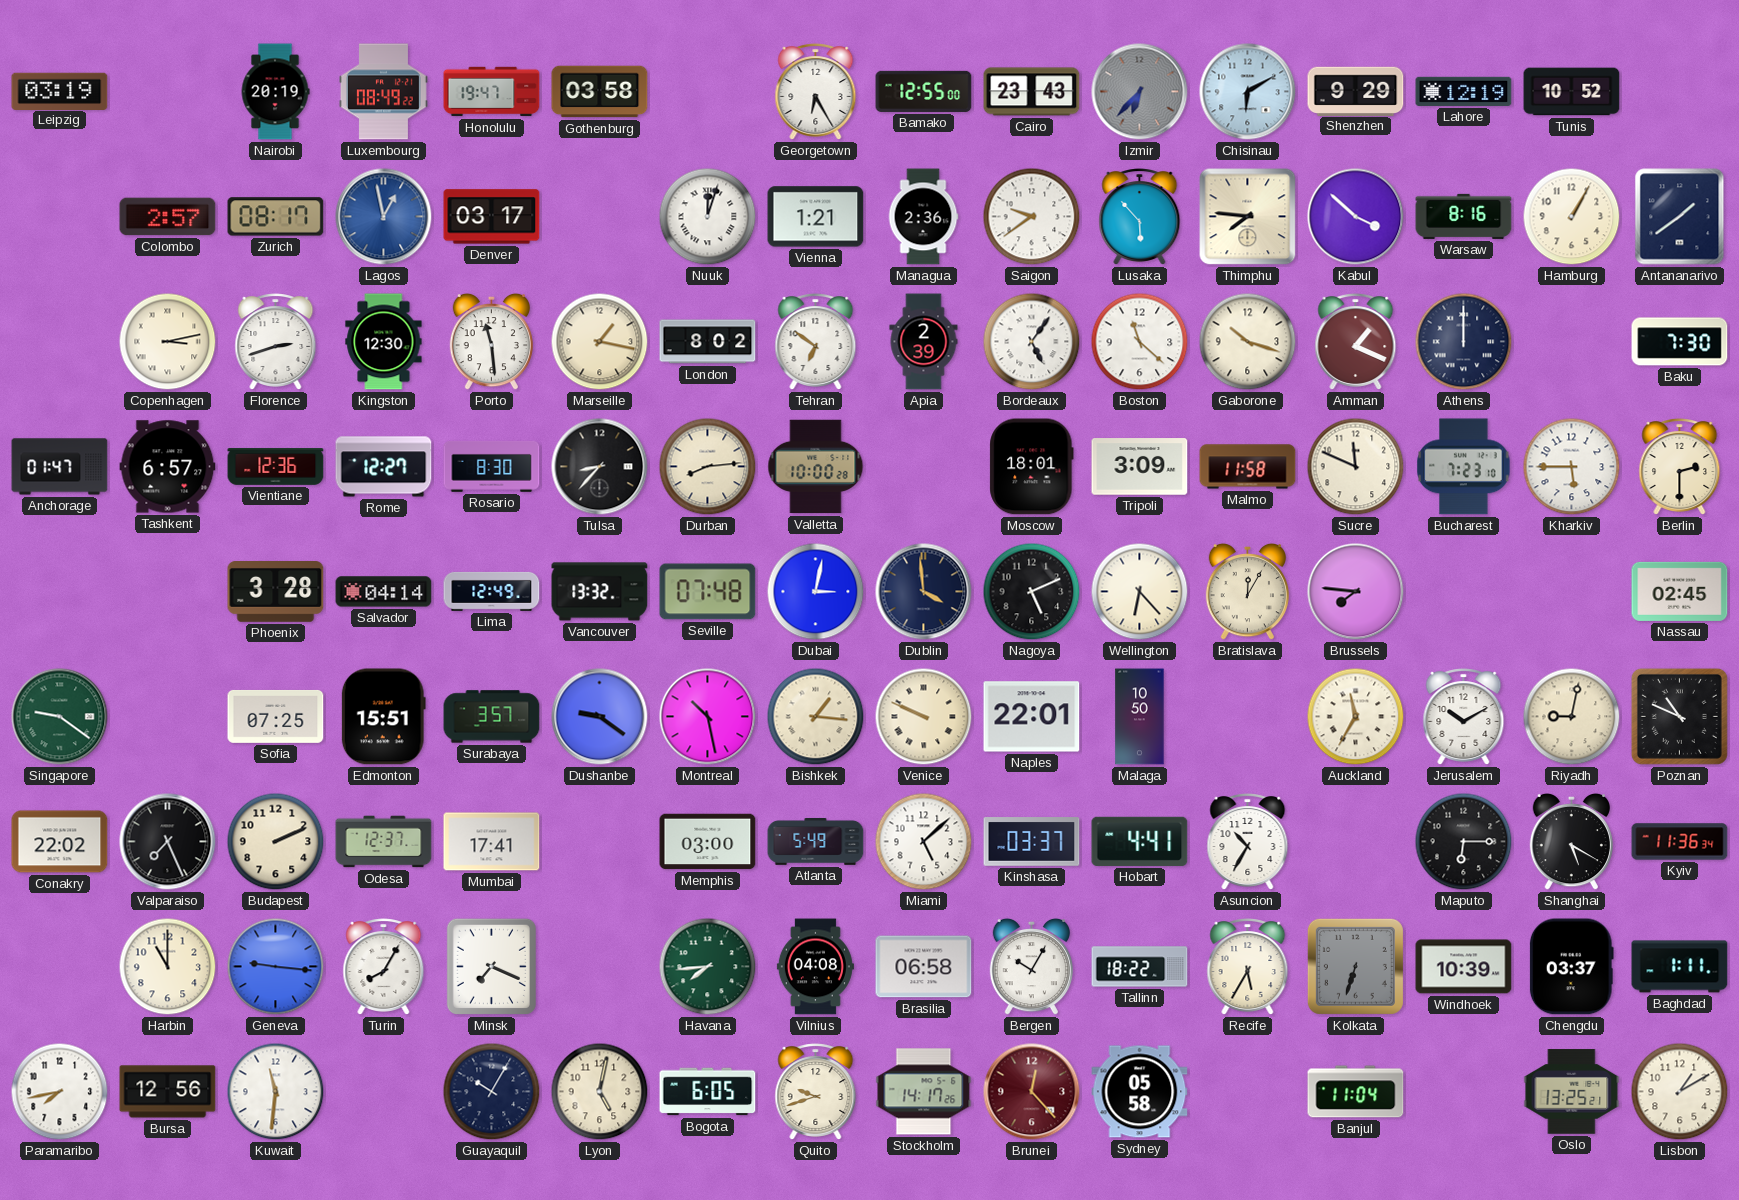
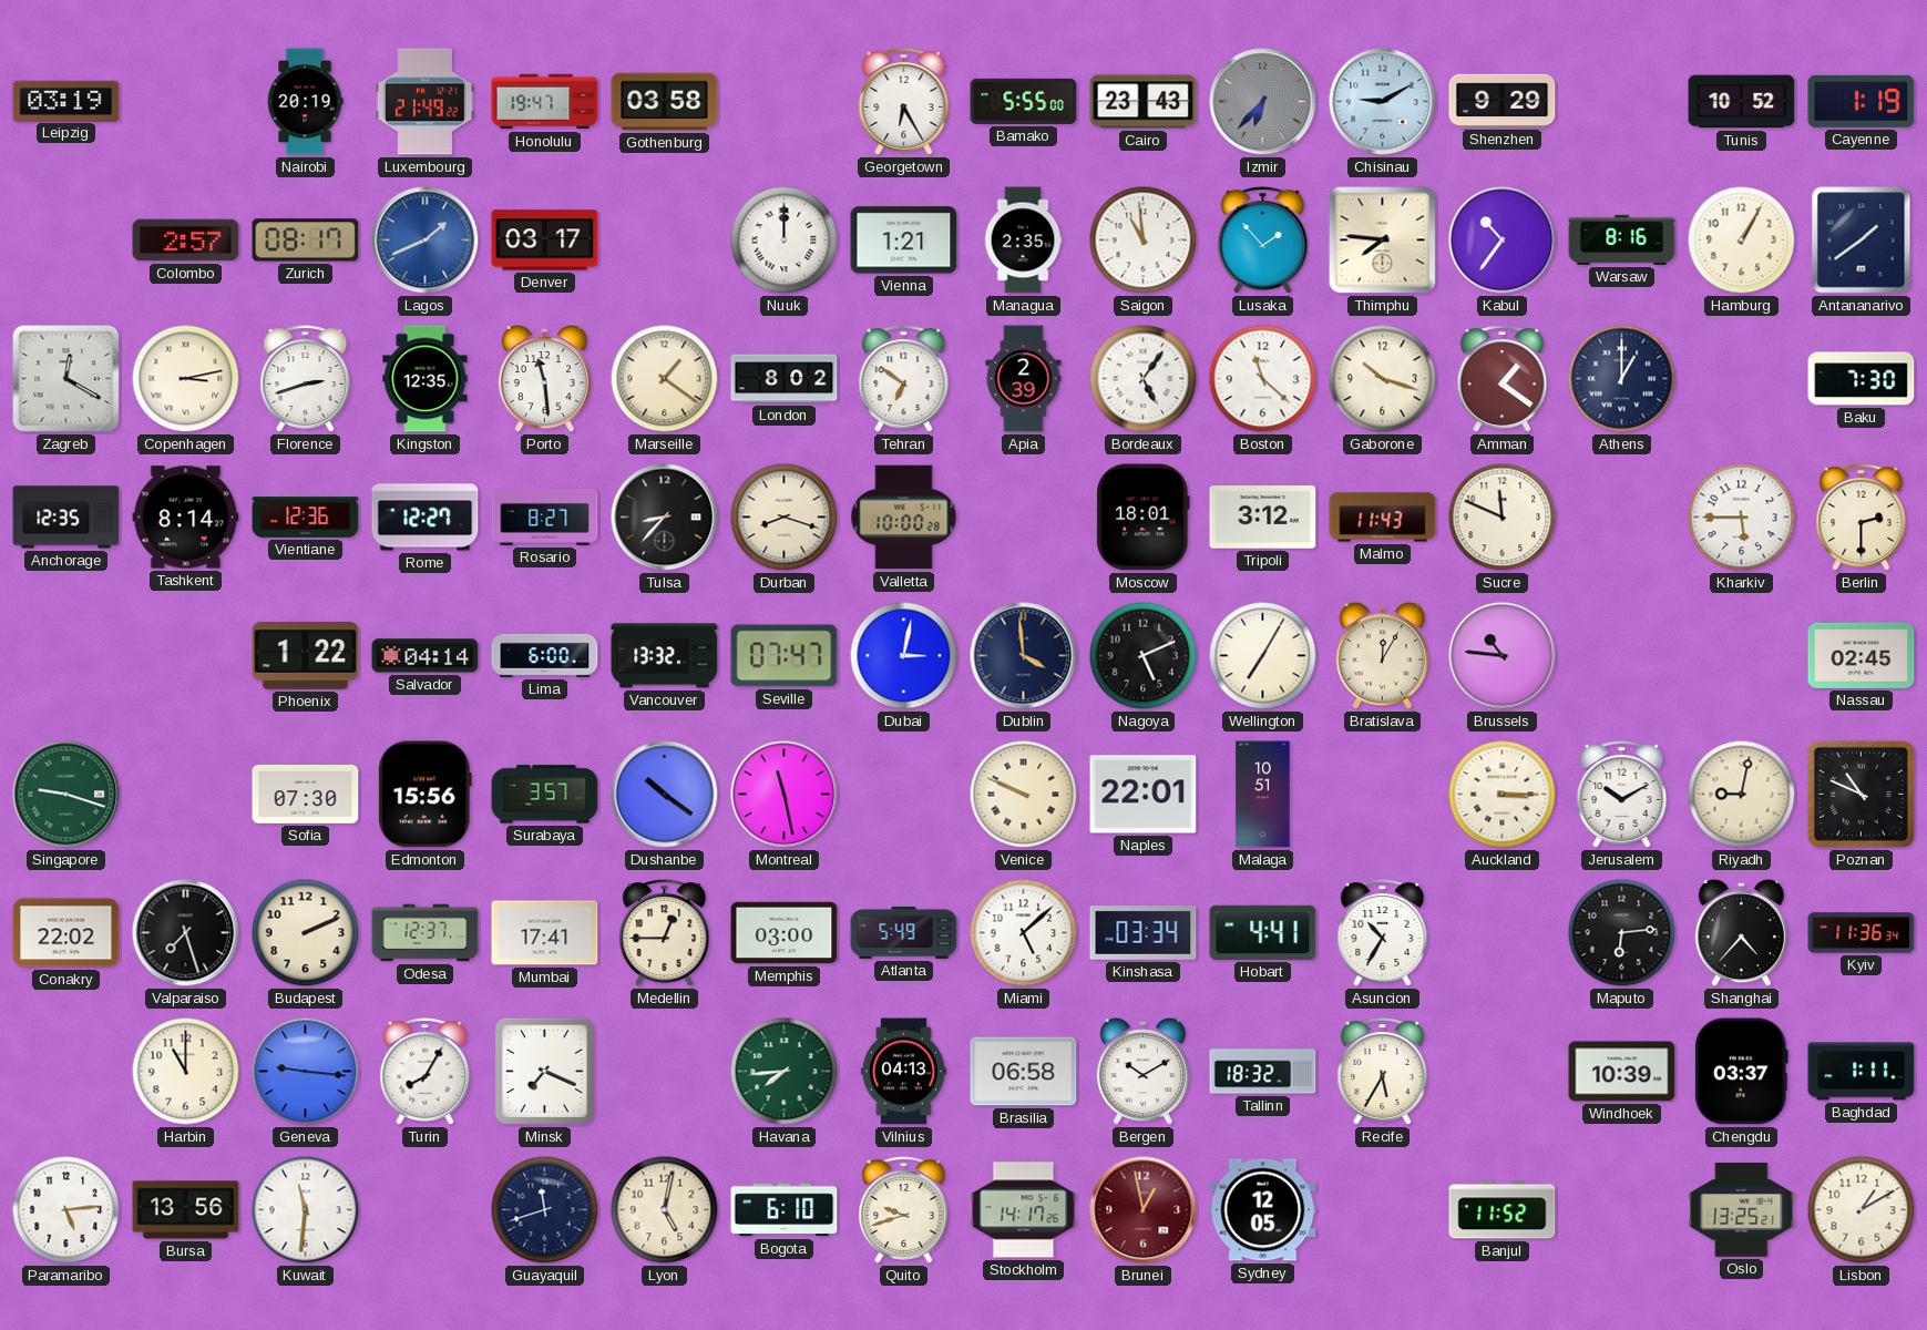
Luxembourg: 08:49 -> 21:49 (424, 102)
Bamako: 12:55 -> 5:55 (1024, 101)
Chisinau: 6:10 -> 9:10 (1383, 102)
Lahore: 12:19 -> none (1464, 91)
Cayenne: none -> 1:19 (1862, 101)
Lagos: 12:58 -> 1:41 (426, 241)
Nuuk: 12:03 -> 12:00 (785, 241)
Managua: 2:36 -> 2:35 (1023, 241)
Saigon: 9:39 -> 10:59 (1144, 241)
Lusaka: 5:53 -> 1:53 (1263, 241)
Kabul: 3:52 -> 10:36 (1503, 241)
Zagreb: none -> 12:20 (66, 379)
Kingston: 12:30 -> 12:35 (426, 379)
Marseille: 1:17 -> 1:21 (665, 379)
Amman: 1:19 -> 1:21 (1503, 379)
Athens: 12:00 -> 1:00 (1622, 379)
Anchorage: 01:47 -> 12:35 (66, 518)
Tashkent: 6:57 -> 8:14 (186, 518)
Rosario: 8:30 -> 8:27 (545, 516)
Durban: 8:14 -> 8:18 (785, 518)
Tripoli: 3:09 -> 3:12 (1263, 518)
Malmo: 11:58 -> 11:43 (1383, 518)
Bucharest: 7:23 -> none (1464, 467)
Phoenix: 3:28 -> 1:22 (306, 656)
Lima: 12:49 -> 6:00 (545, 655)
Seville: 07:48 -> 07:47 (785, 656)
Wellington: 6:23 -> 7:05 (1263, 656)
Brussels: 7:46 -> 10:46 (1503, 656)
Singapore: 9:21 -> 9:18 (66, 795)
Sofia: 07:25 -> 07:30 (306, 794)
Edmonton: 15:51 -> 15:56 (424, 795)
Dushanbe: 9:21 -> 10:21 (665, 795)
Montreal: 10:28 -> 11:28 (785, 795)
Bishkek: 1:16 -> none (816, 717)
Malaga: 10:50 -> 10:51 (1263, 795)
Auckland: 11:35 -> 3:15 (1503, 795)
Valparaiso: 7:26 -> 7:27 (186, 933)
Medellin: none -> 12:45 (665, 933)
Kinshasa: 03:37 -> 03:34 (1144, 933)
Maputo: 6:15 -> 6:14 (1622, 933)
Shanghai: 5:20 -> 4:37 (1741, 933)
Vilnius: 04:08 -> 04:13 (903, 1072)
Bergen: 10:05 -> 10:10 (1142, 1072)
Tallinn: 18:22 -> 18:32 (1263, 1072)
Kolkata: 6:33 -> none (1355, 966)
Paramaribo: 7:43 -> 5:14 (66, 1210)
Bursa: 12:56 -> 13:56 (186, 1210)
Guayaquil: 10:05 -> 11:42 (545, 1210)
Bogota: 6:05 -> 6:10 (785, 1210)
Brunei: 12:23 -> 12:58 (1144, 1210)
Sydney: 05:58 -> 12:05 (1263, 1210)
Banjul: 11:04 -> 11:52 (1503, 1210)
